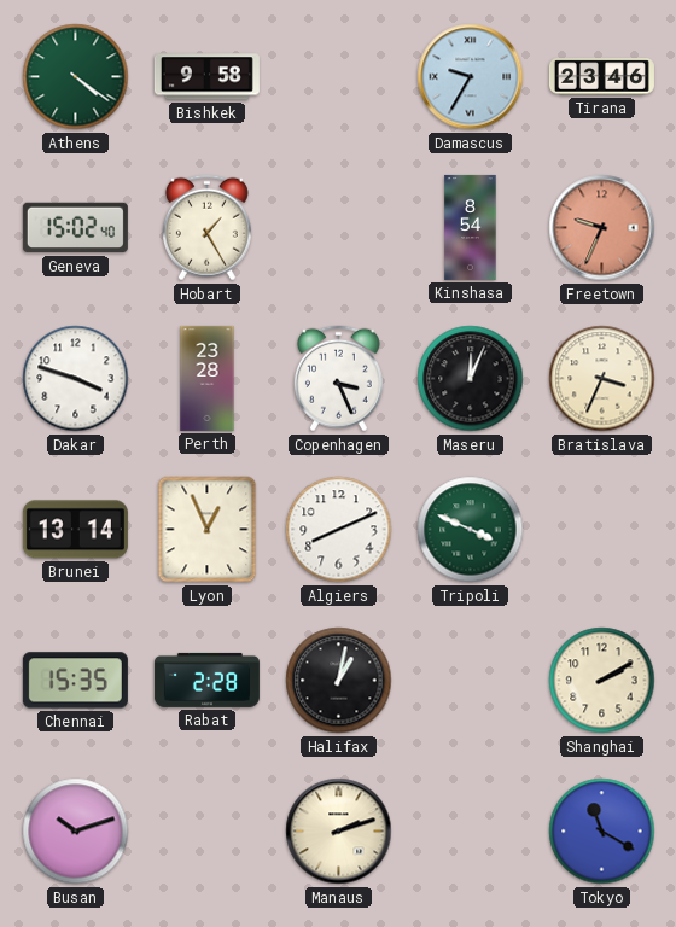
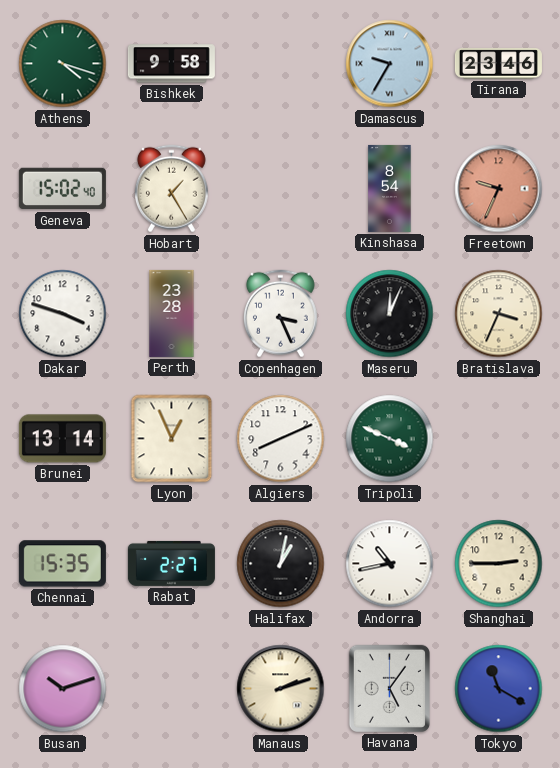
Athens: 4:21 -> 4:18 (63, 64)
Rabat: 2:28 -> 2:27 (171, 563)
Andorra: none -> 10:43 (390, 564)
Shanghai: 2:10 -> 2:45 (499, 564)
Havana: none -> 5:06 (389, 688)
